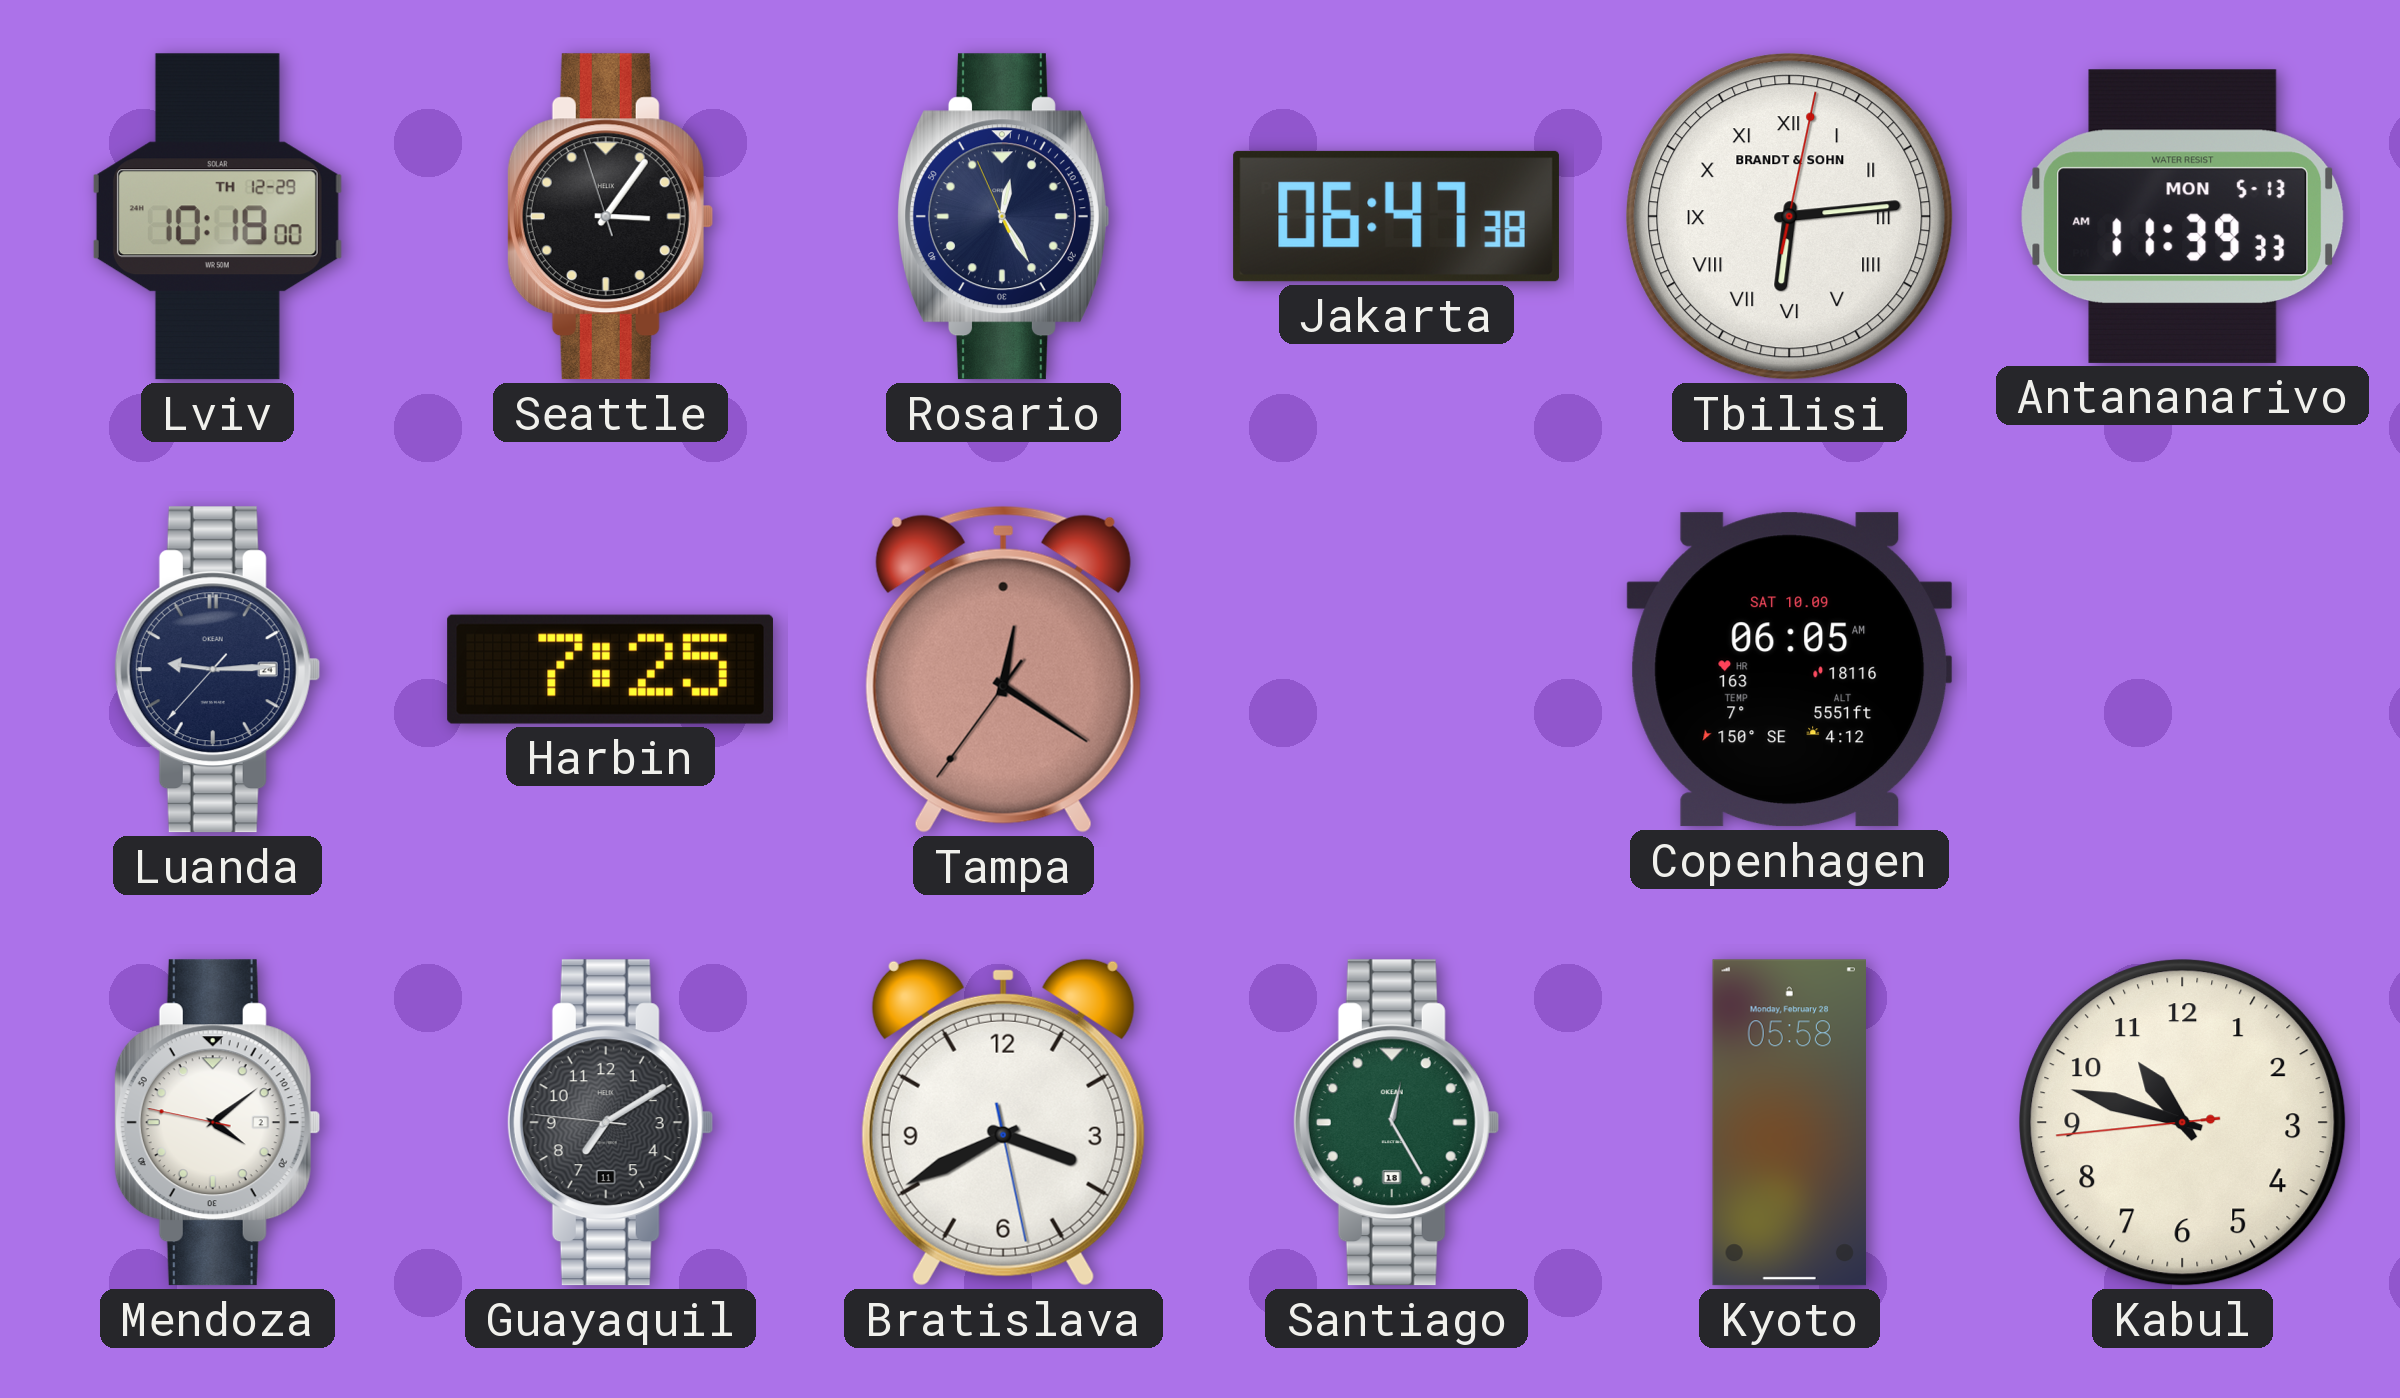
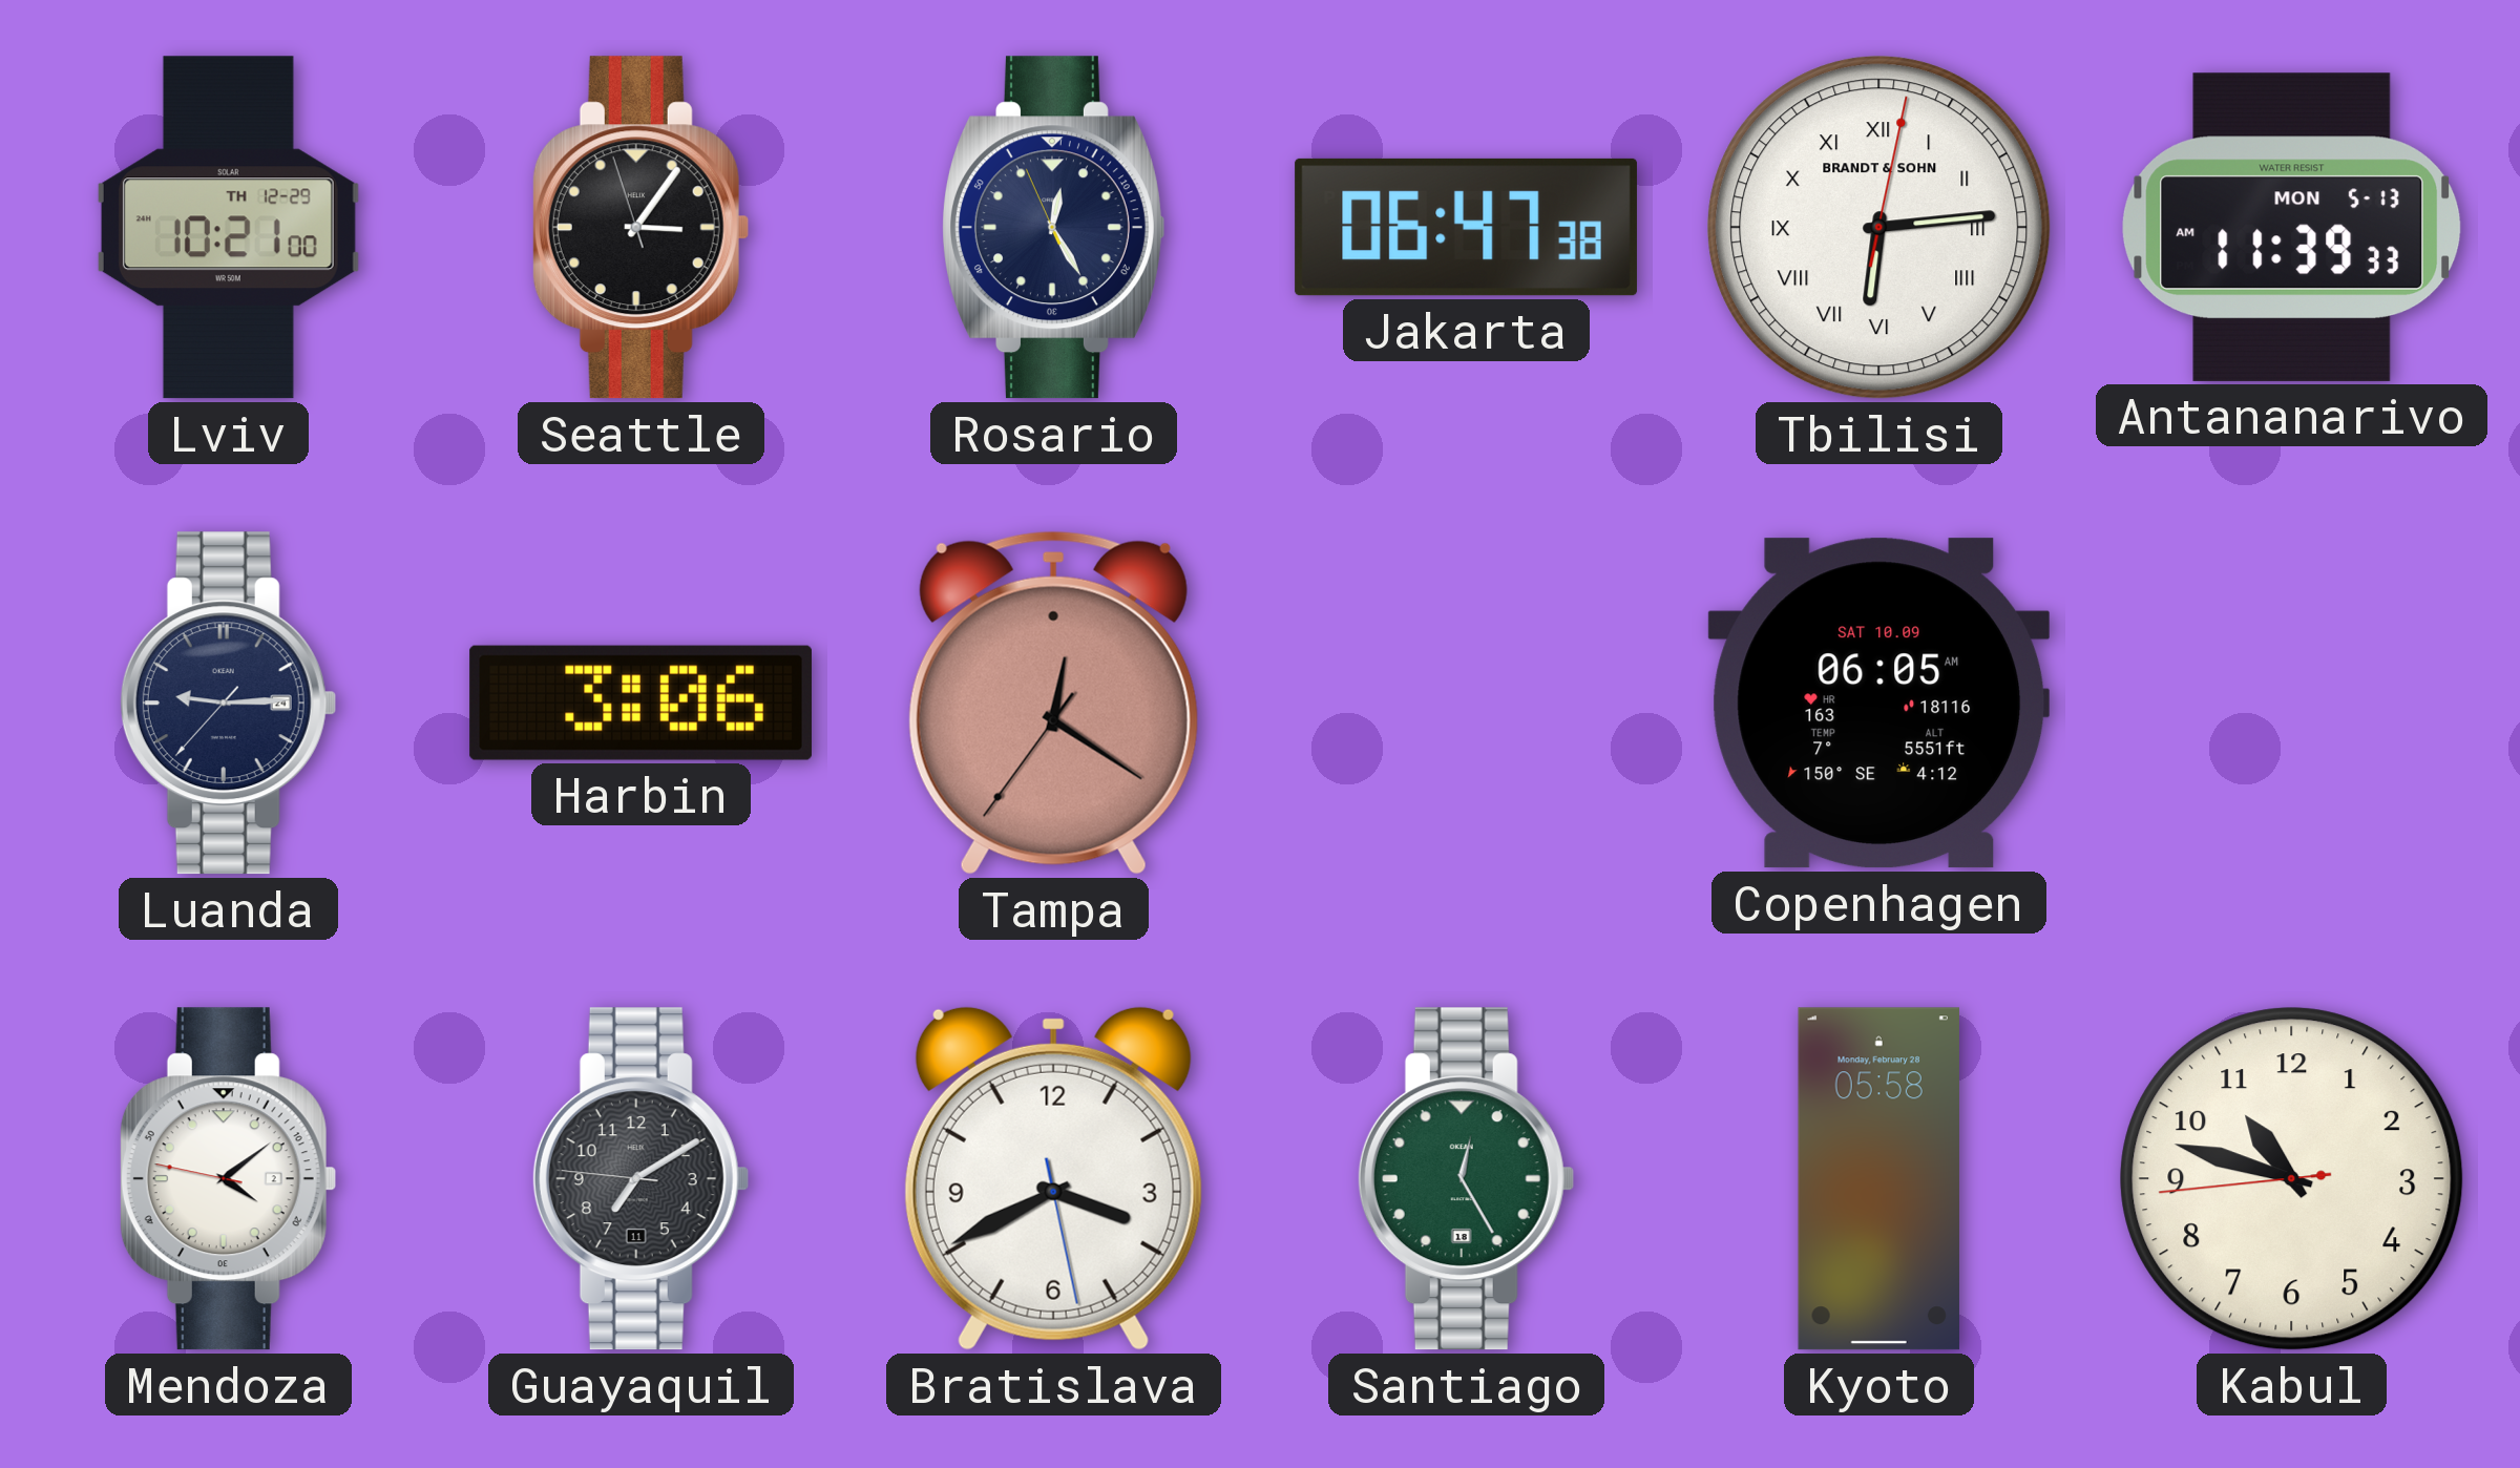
Lviv: 10:18 -> 10:21 (228, 228)
Harbin: 7:25 -> 3:06 (640, 702)
